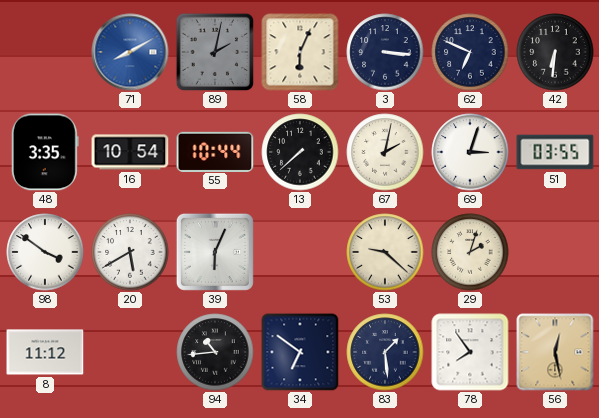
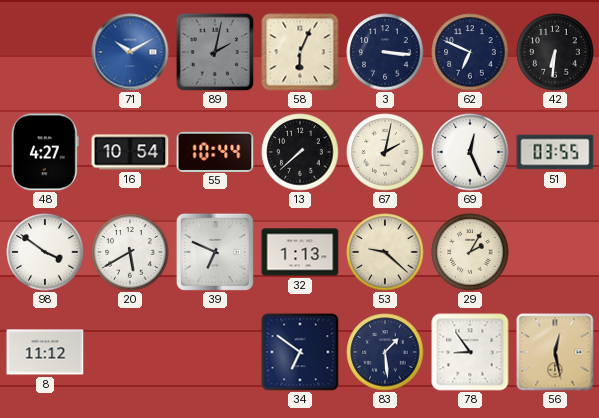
71: 8:10 -> 10:10 (130, 52)
48: 3:35 -> 4:27 (45, 152)
69: 3:03 -> 12:26 (470, 152)
39: 6:04 -> 6:49 (215, 252)
32: none -> 1:13 (300, 252)
29: 2:03 -> 2:05 (470, 252)
94: 10:44 -> none (215, 352)
78: 7:54 -> 8:54 (470, 352)
